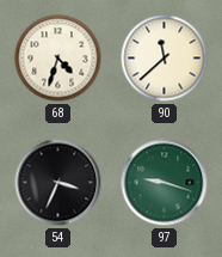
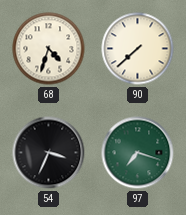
90: 11:38 -> 7:38 (138, 49)
97: 9:18 -> 7:18 (138, 153)
